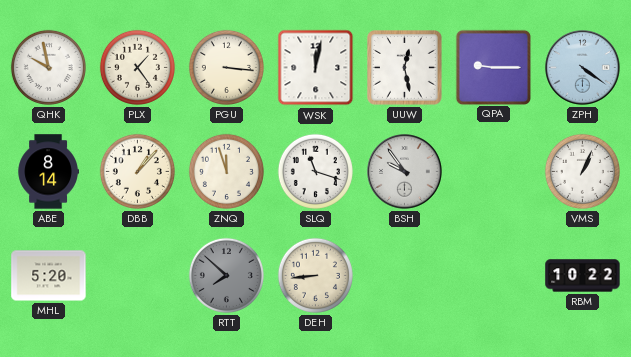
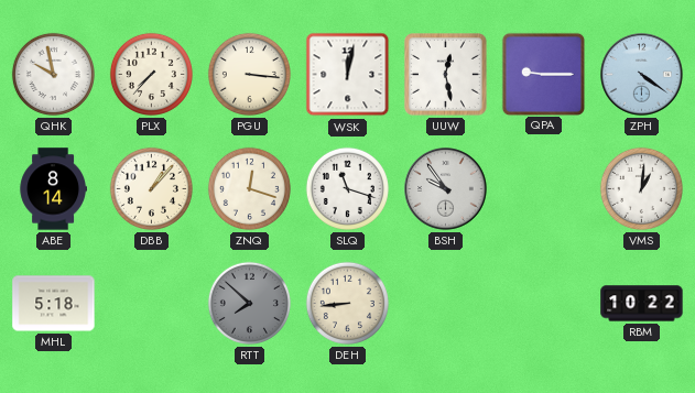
PLX: 1:24 -> 7:37 (151, 74)
ZNQ: 11:57 -> 12:18 (249, 188)
VMS: 1:04 -> 1:01 (641, 188)
MHL: 5:20 -> 5:18 (54, 304)
